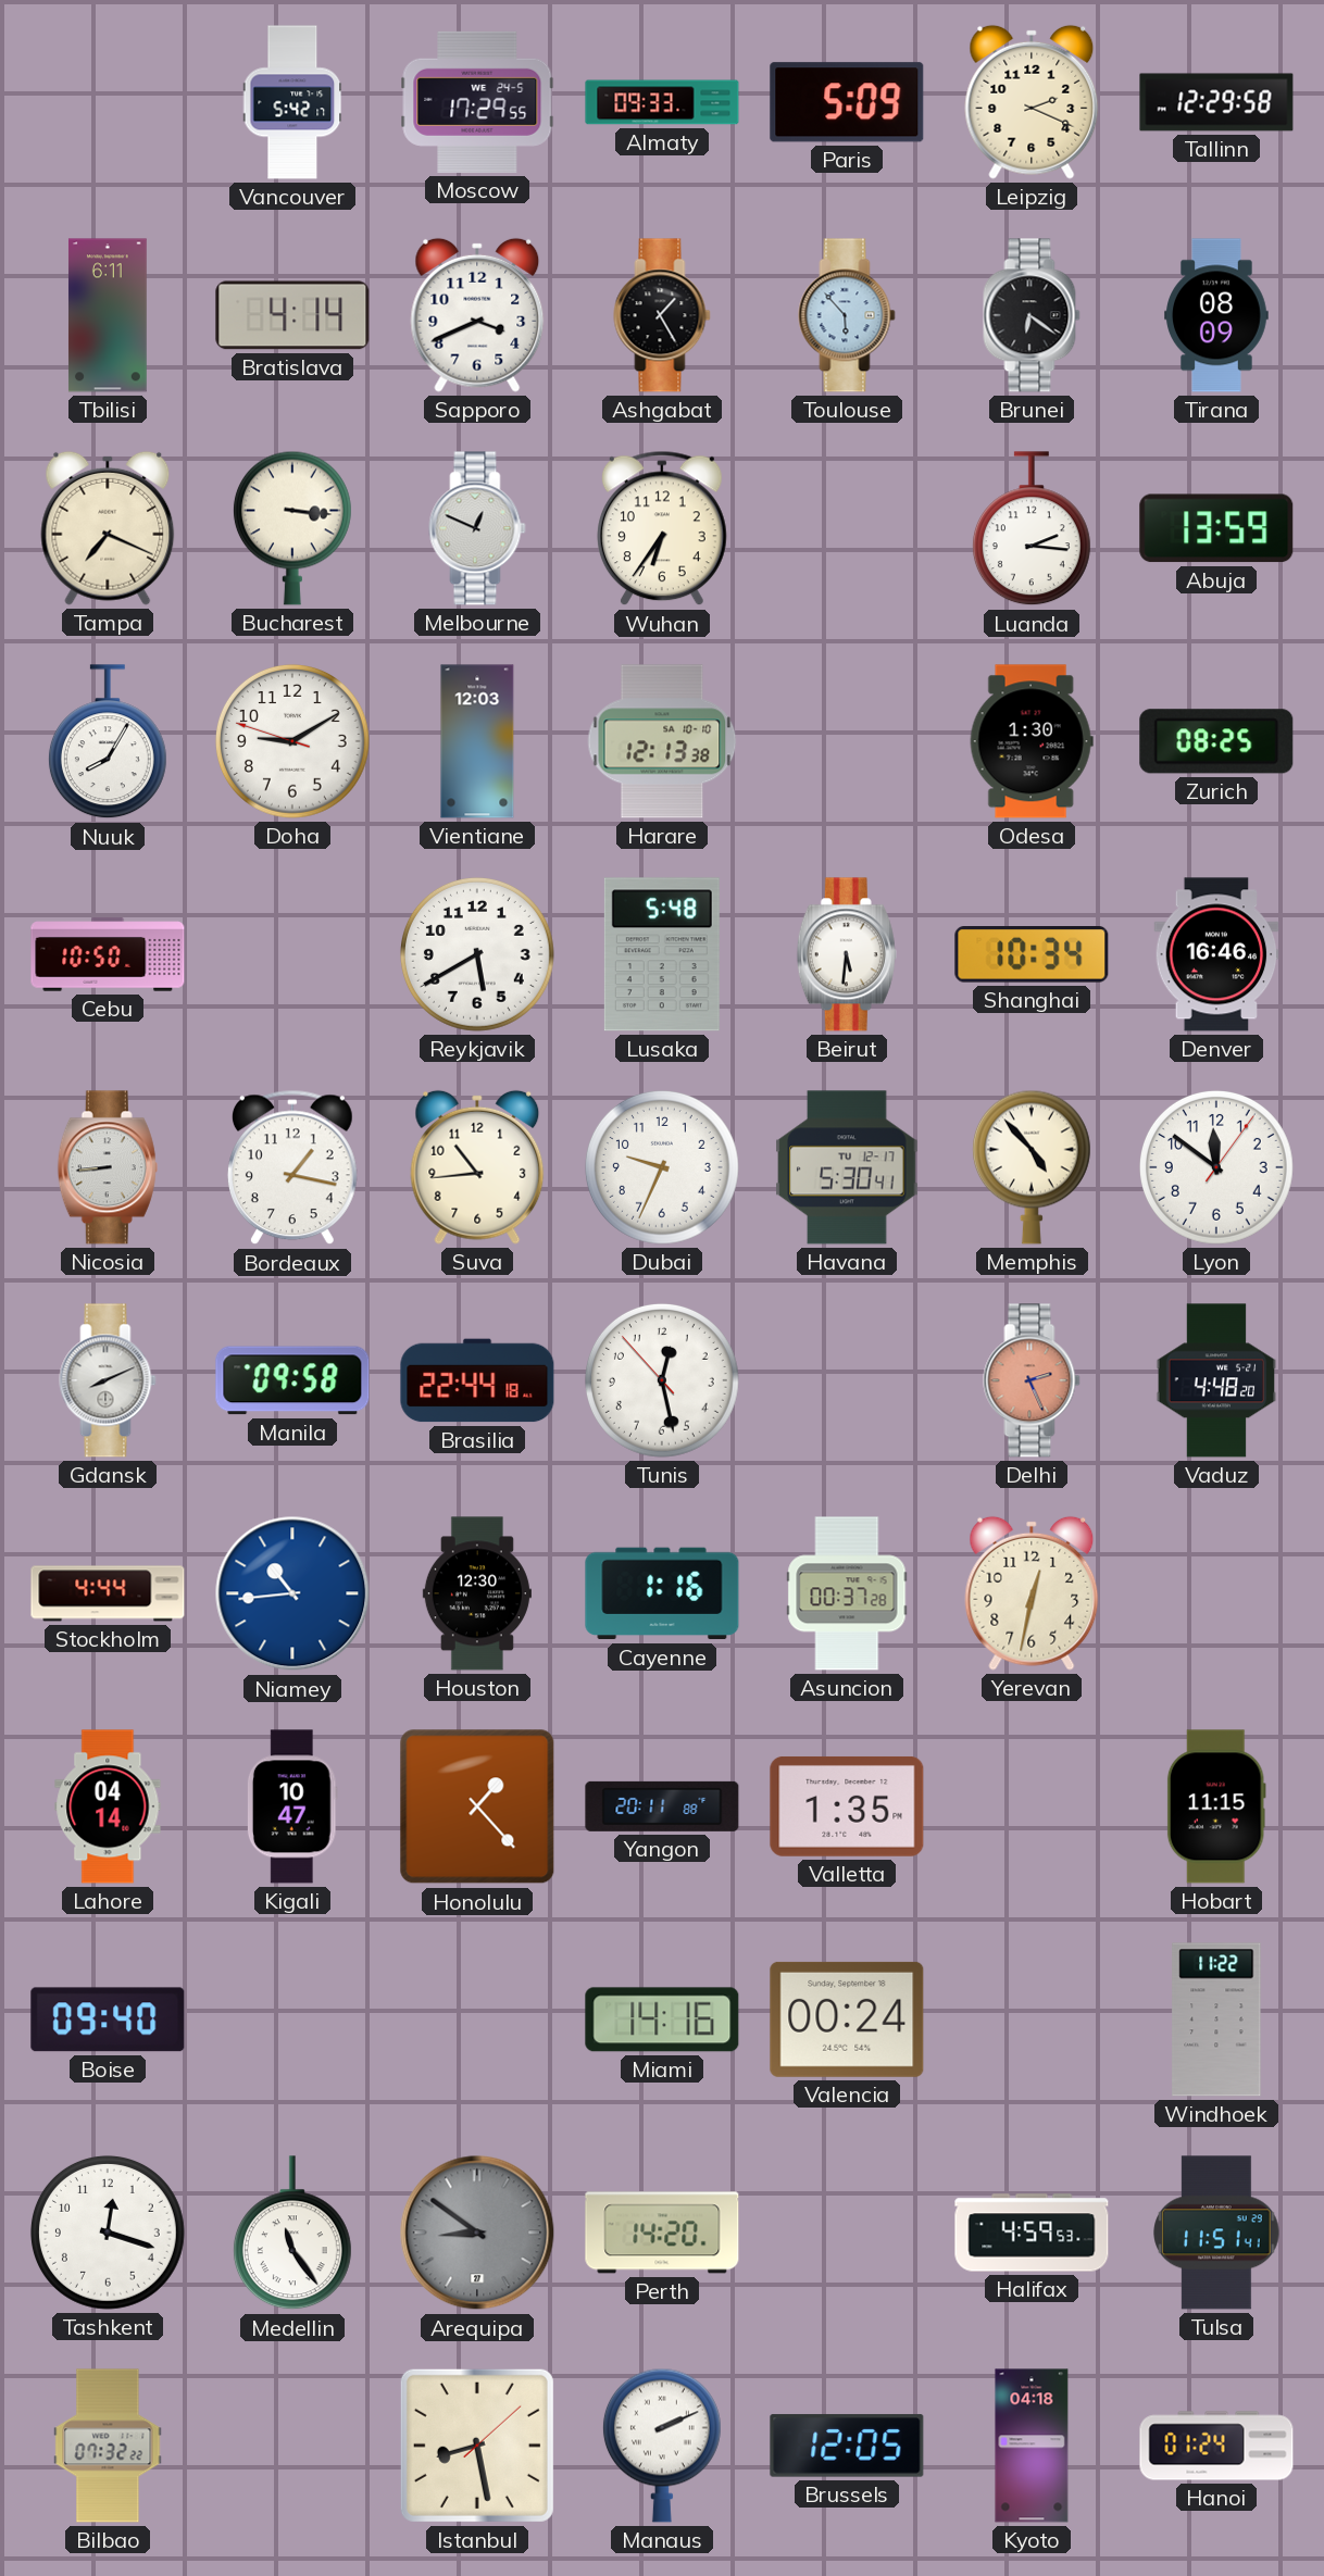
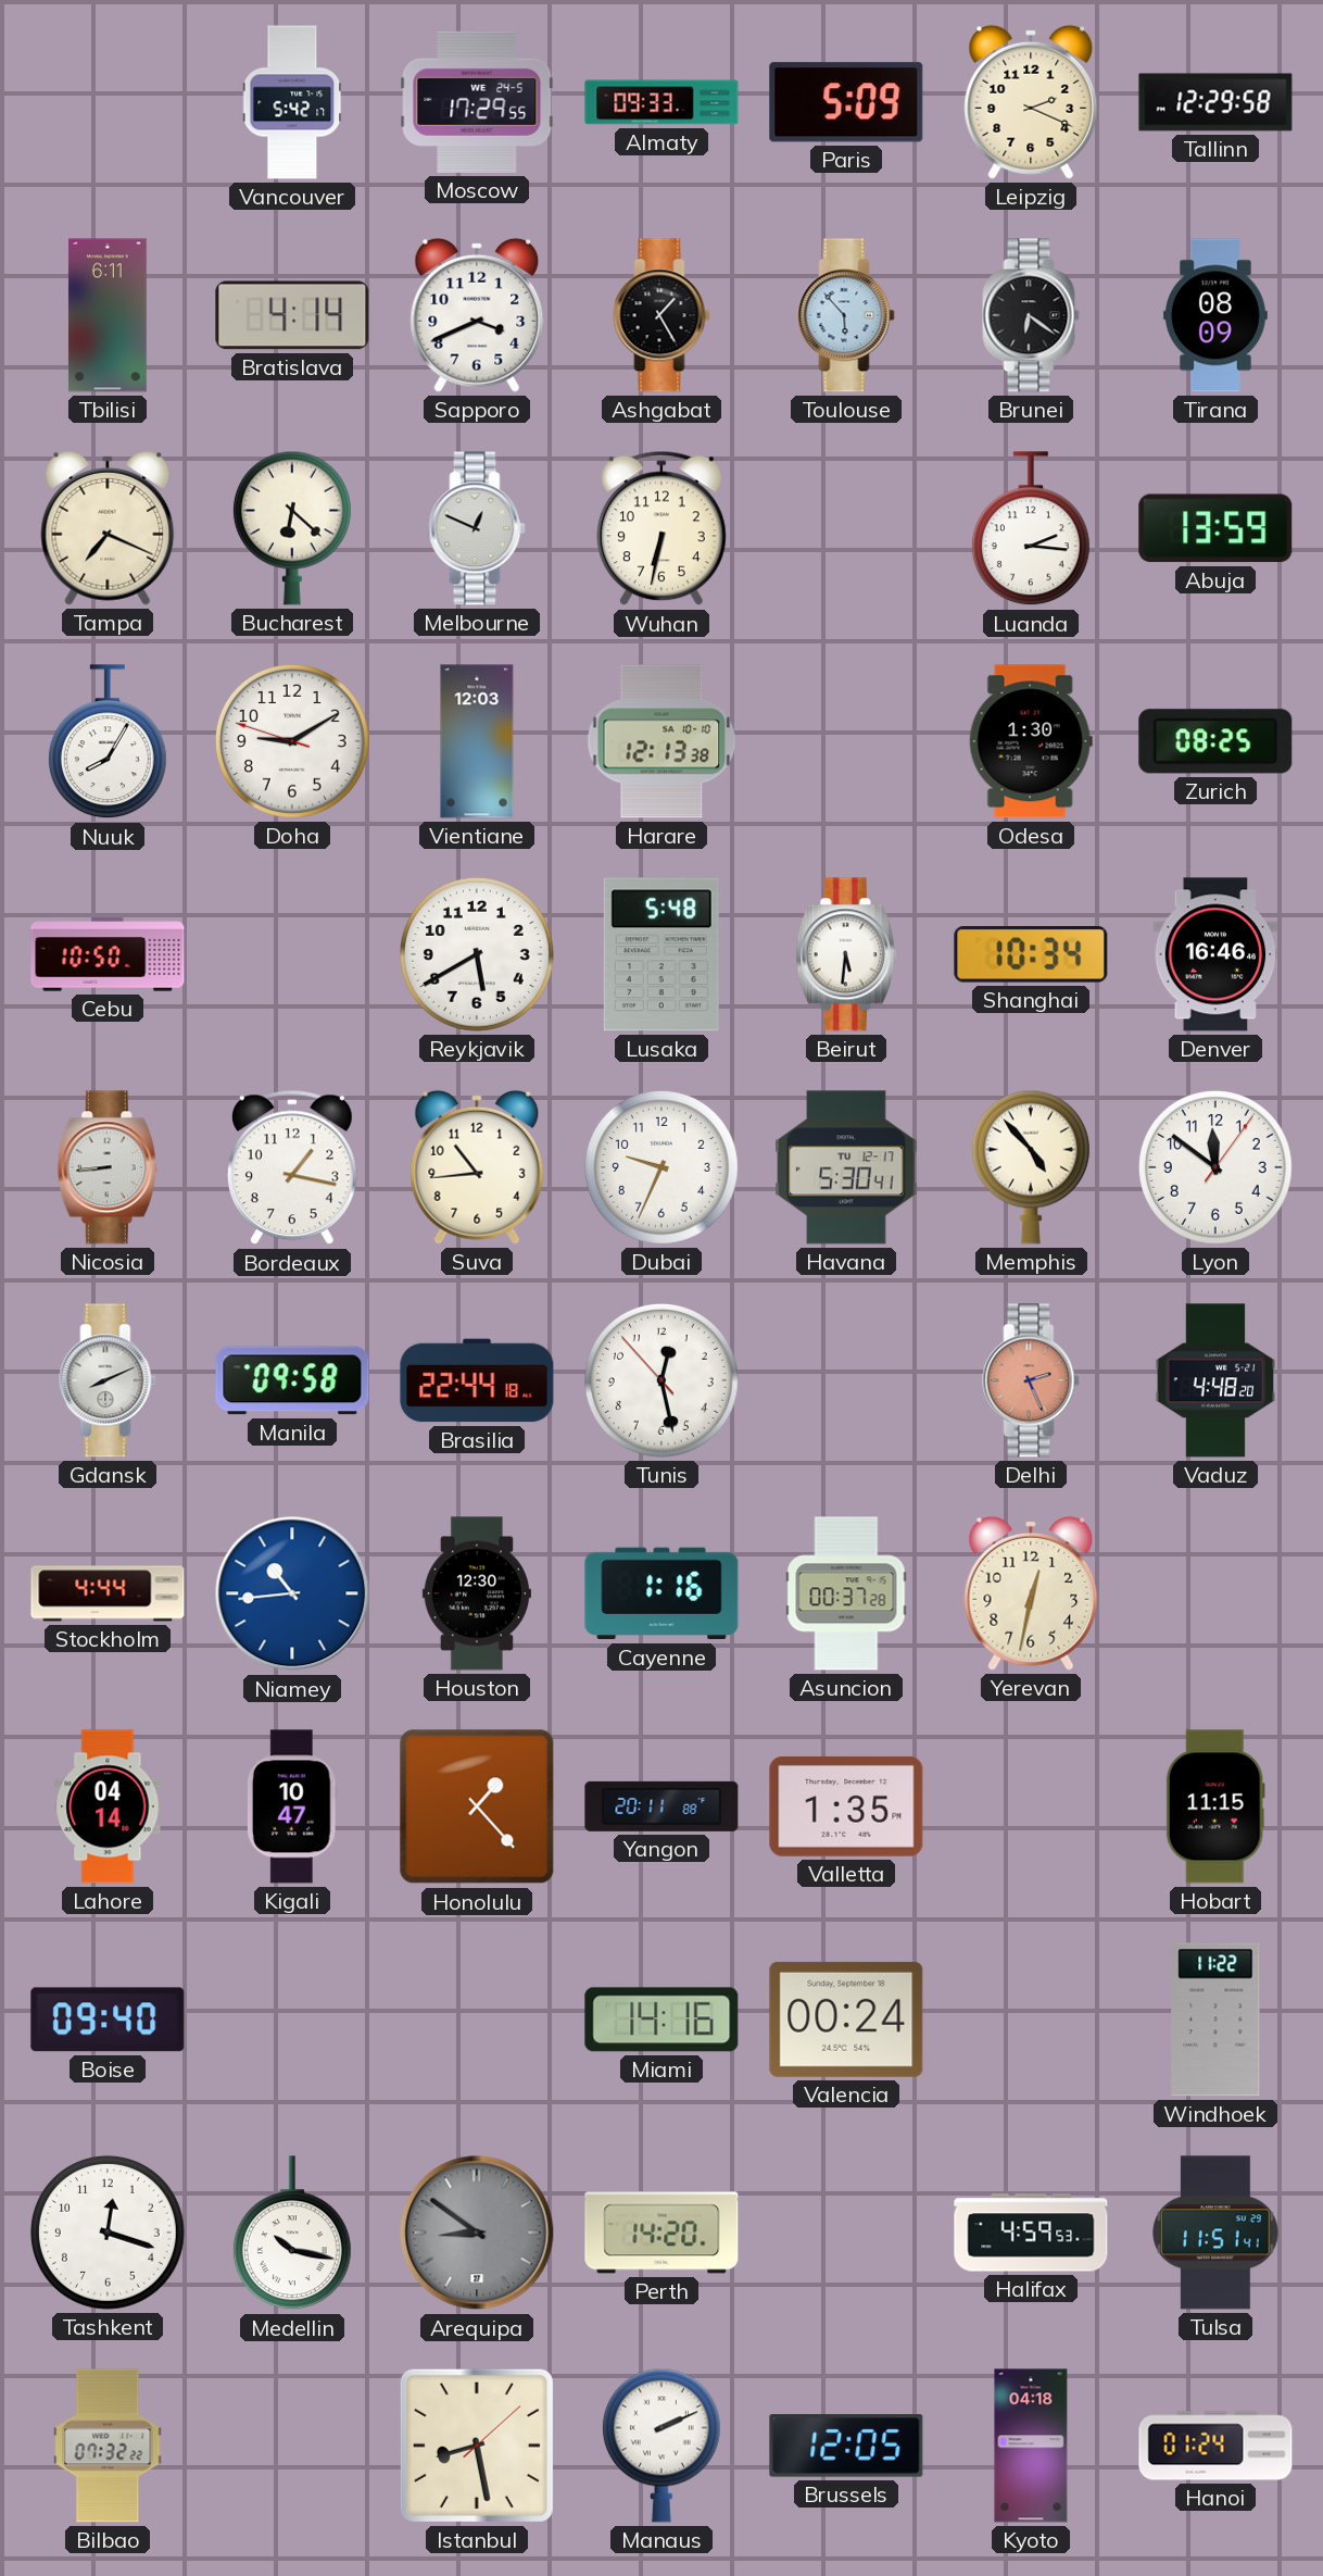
Bucharest: 3:16 -> 6:22 (292, 528)
Wuhan: 6:36 -> 6:32 (661, 528)
Medellin: 11:24 -> 10:17 (292, 2234)
